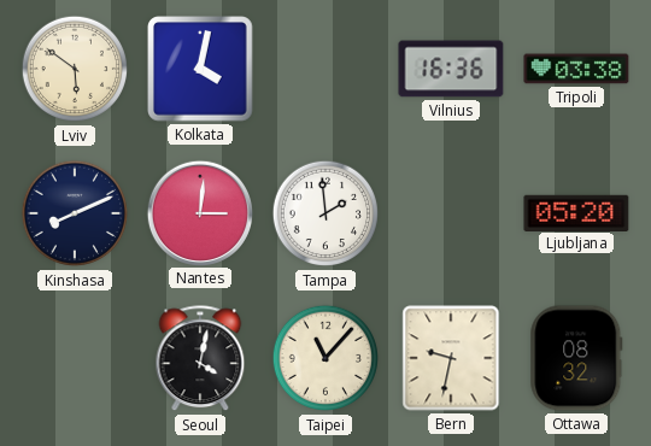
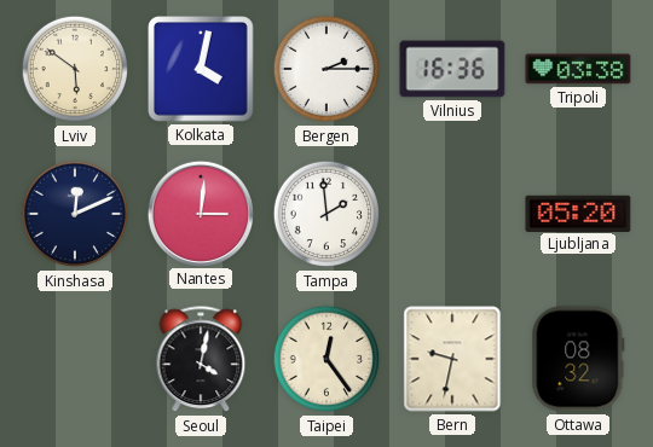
Bergen: none -> 2:15 (326, 69)
Kinshasa: 8:11 -> 12:11 (75, 214)
Taipei: 11:07 -> 12:24 (326, 359)
